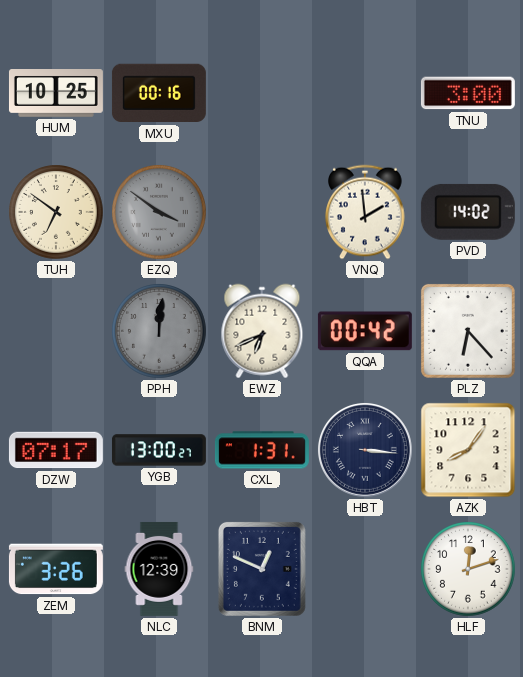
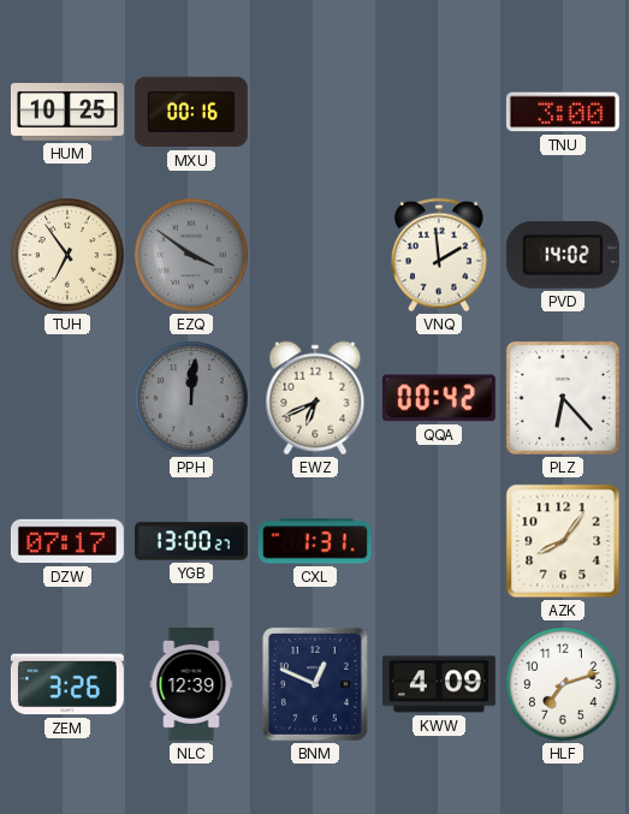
TUH: 6:51 -> 6:54 (67, 255)
HBT: 3:16 -> none (365, 450)
KWW: none -> 4:09 (439, 684)
HLF: 12:12 -> 7:12 (563, 684)
